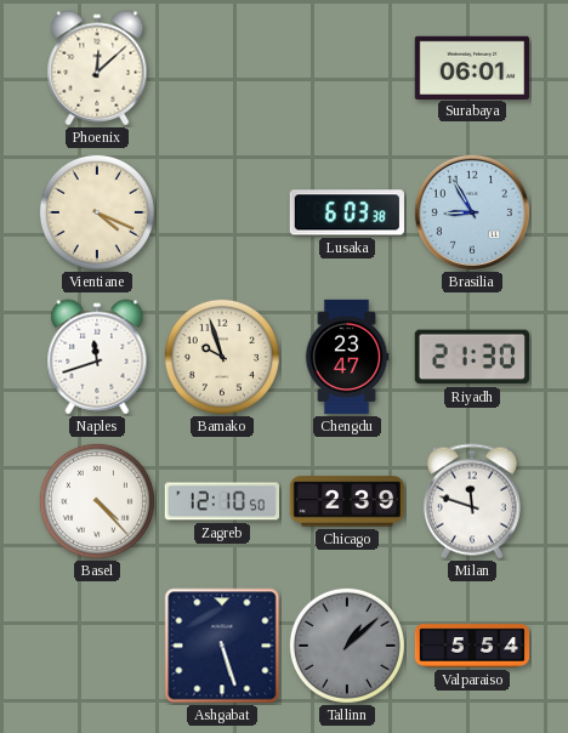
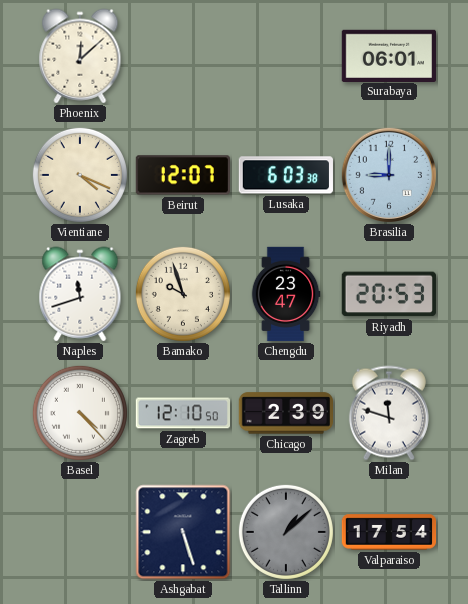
Beirut: none -> 12:07 (183, 175)
Brasilia: 8:55 -> 9:00 (388, 174)
Riyadh: 21:30 -> 20:53 (389, 294)
Valparaiso: 5:54 -> 17:54 (389, 532)
